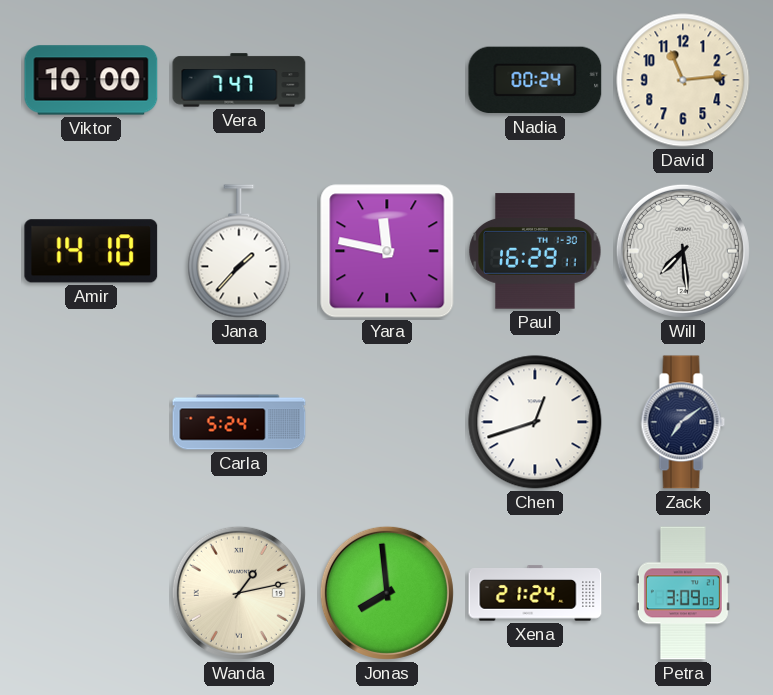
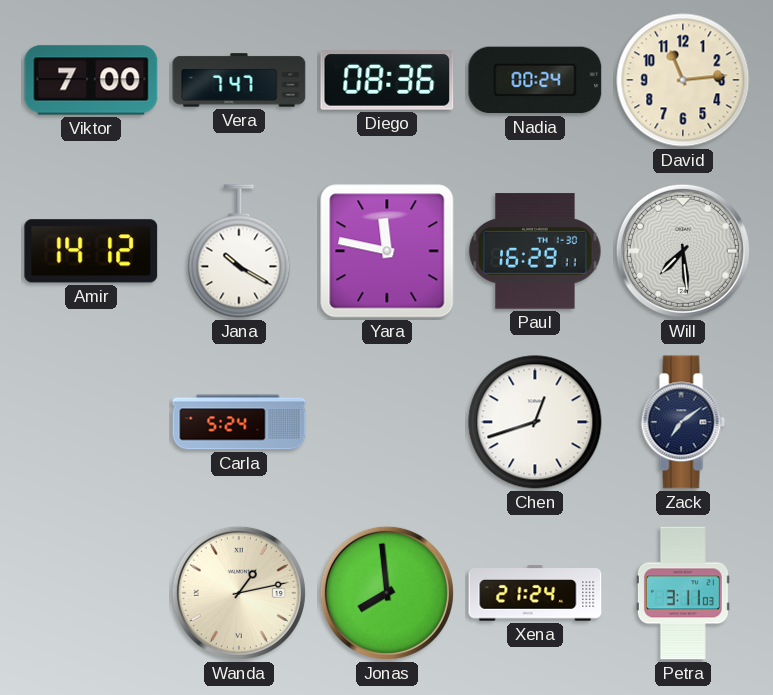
Viktor: 10:00 -> 7:00 (91, 80)
Diego: none -> 08:36 (387, 80)
Amir: 14:10 -> 14:12 (91, 251)
Jana: 1:37 -> 10:20 (239, 251)
Petra: 3:09 -> 3:11 (683, 593)
